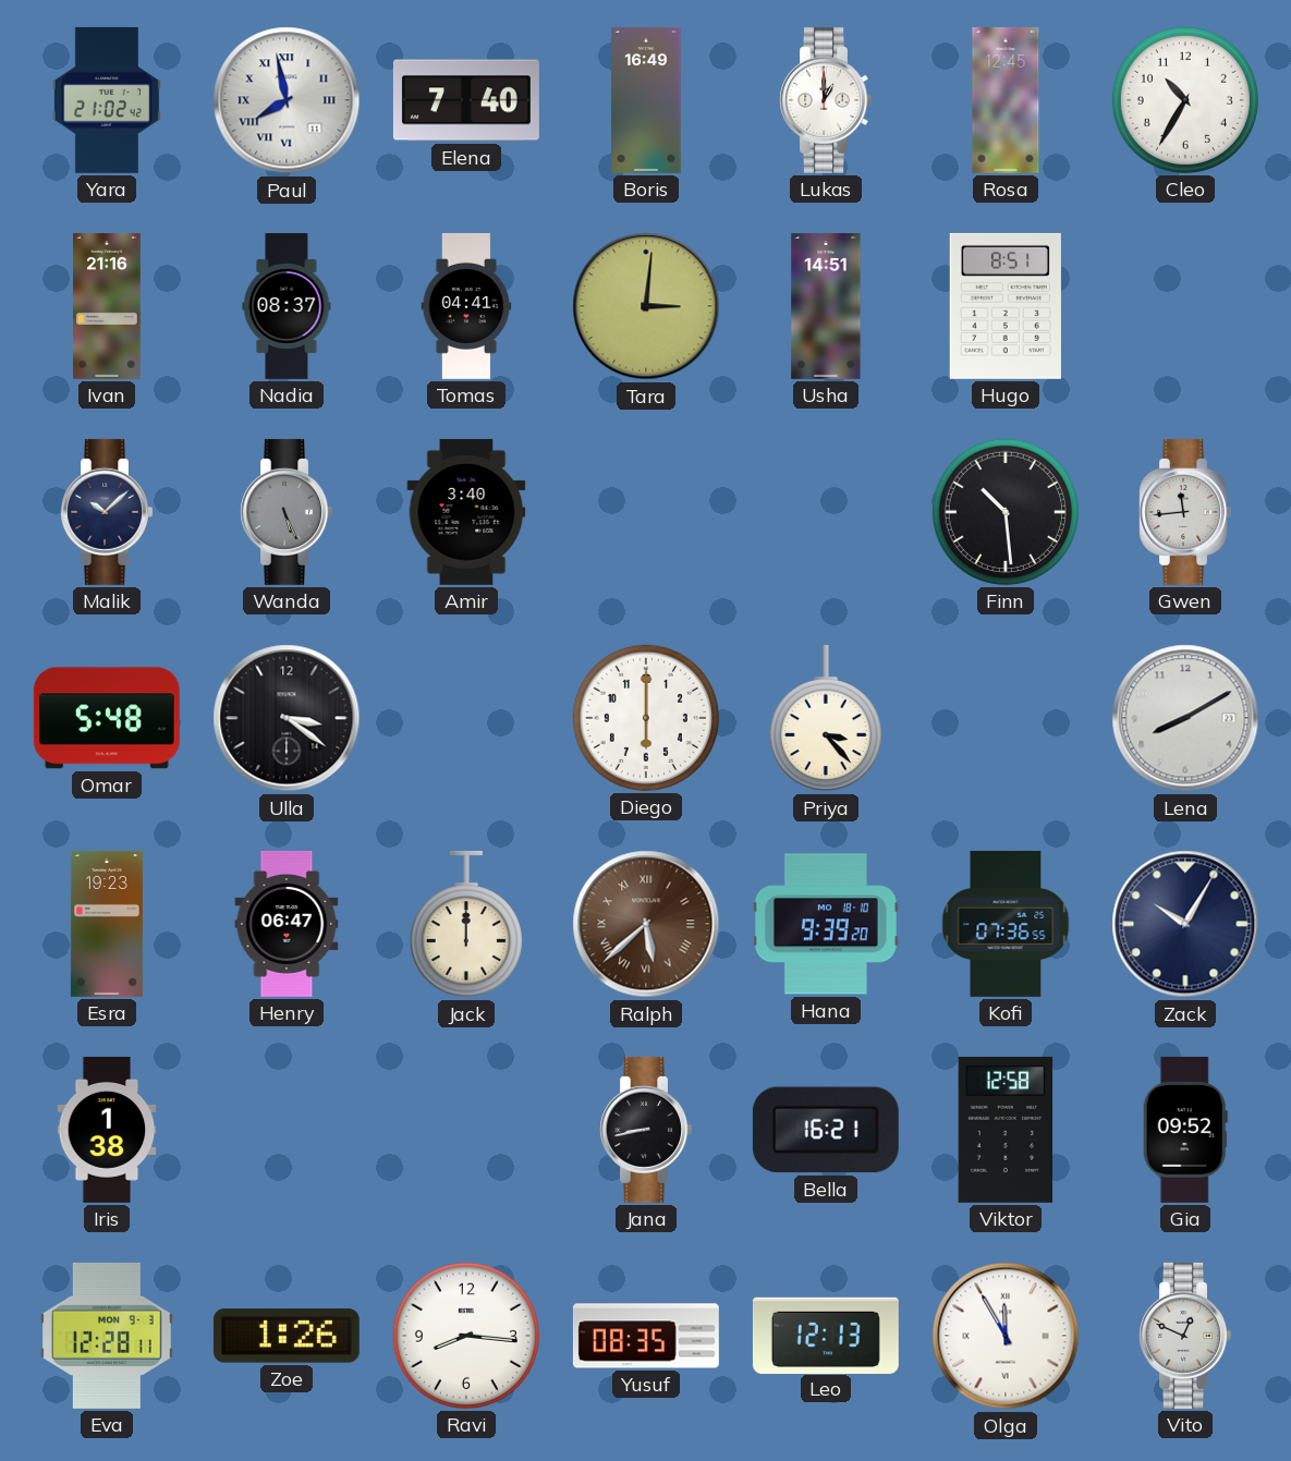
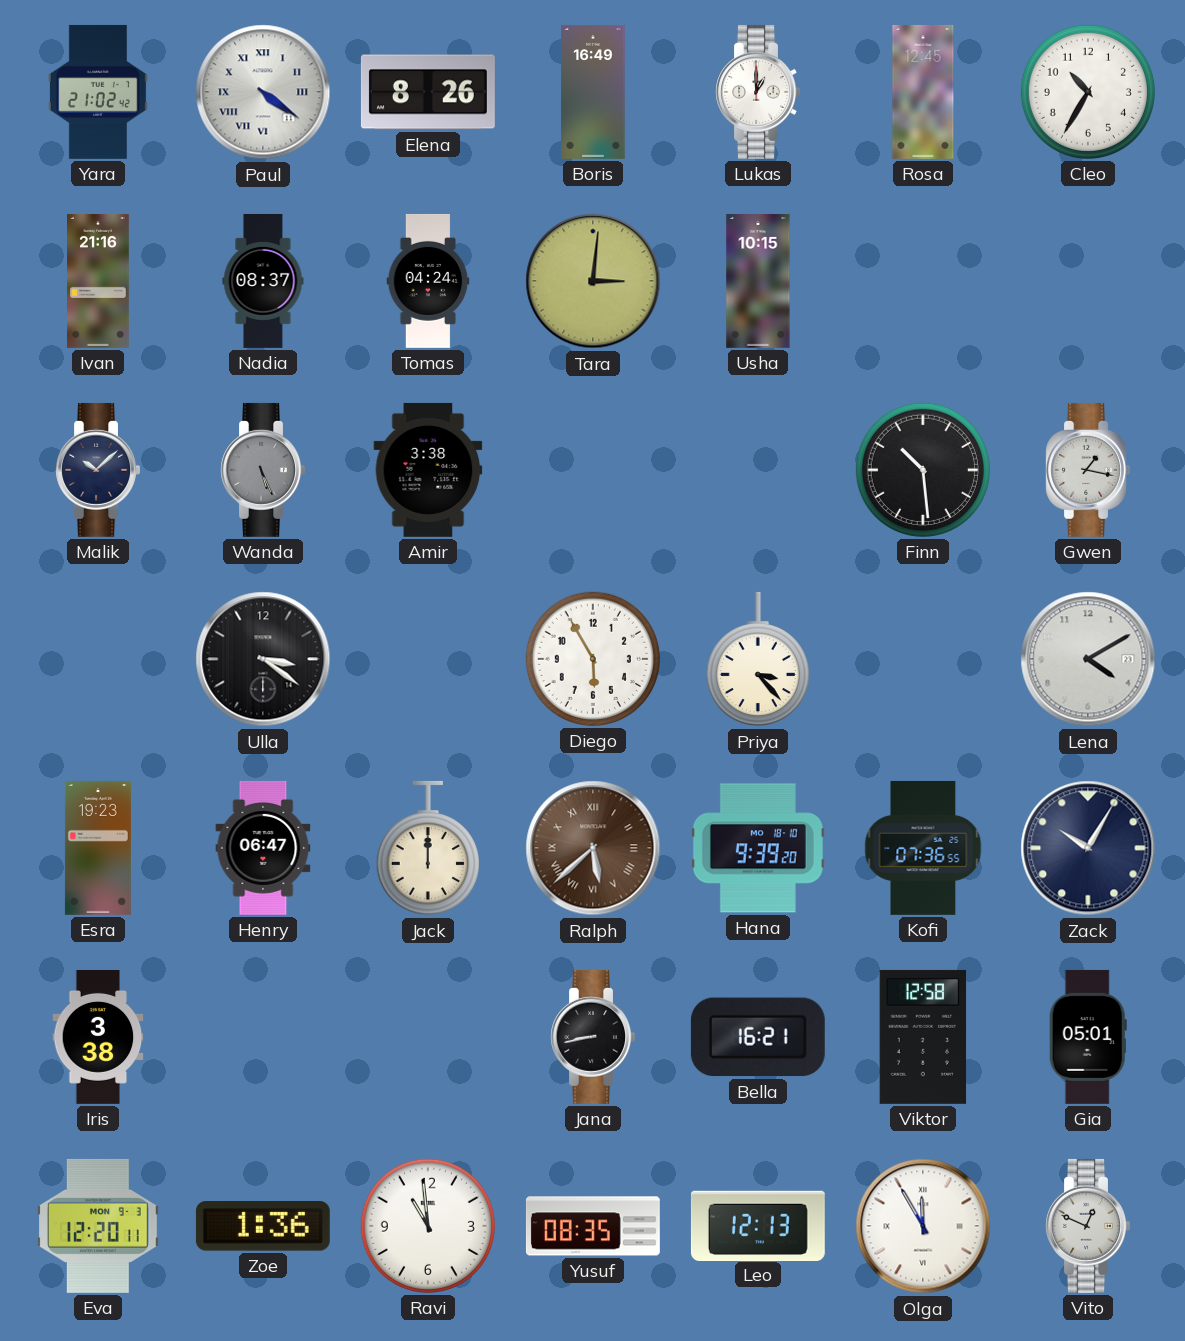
Paul: 7:58 -> 4:21 (263, 92)
Elena: 7:40 -> 8:26 (428, 92)
Tomas: 04:41 -> 04:24 (428, 281)
Usha: 14:51 -> 10:15 (758, 281)
Hugo: 8:51 -> none (1006, 306)
Amir: 3:40 -> 3:38 (428, 470)
Gwen: 11:44 -> 1:17 (1087, 470)
Omar: 5:48 -> none (107, 718)
Diego: 6:00 -> 5:55 (593, 659)
Lena: 8:10 -> 4:10 (1088, 659)
Iris: 1:38 -> 3:38 (98, 1037)
Gia: 09:52 -> 05:01 (1088, 1037)
Eva: 12:28 -> 12:20 (99, 1226)
Zoe: 1:26 -> 1:36 (263, 1226)
Ravi: 8:16 -> 10:59 (428, 1226)
